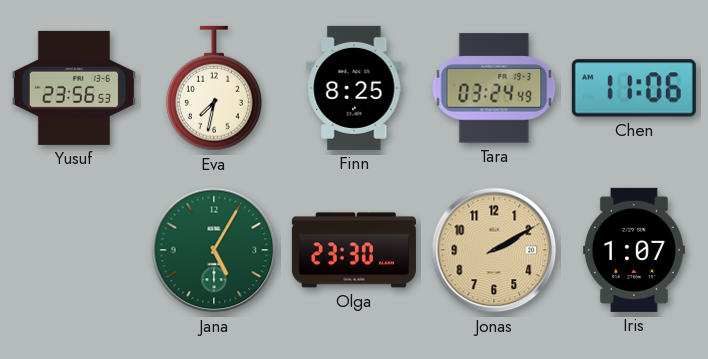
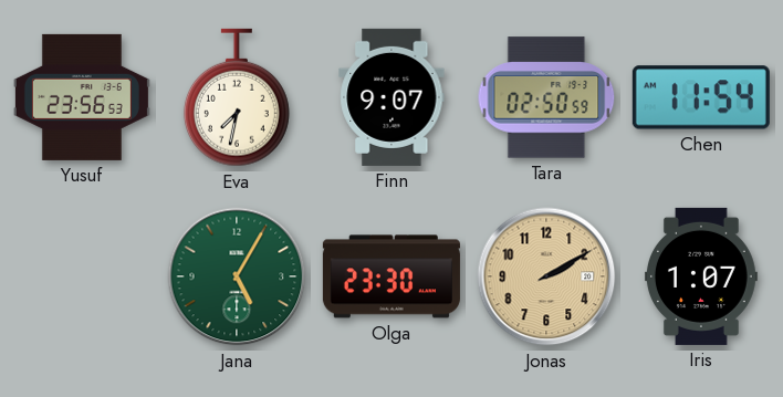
Finn: 8:25 -> 9:07 (391, 97)
Tara: 03:24 -> 02:50 (546, 97)
Chen: 11:06 -> 11:54 (701, 97)
